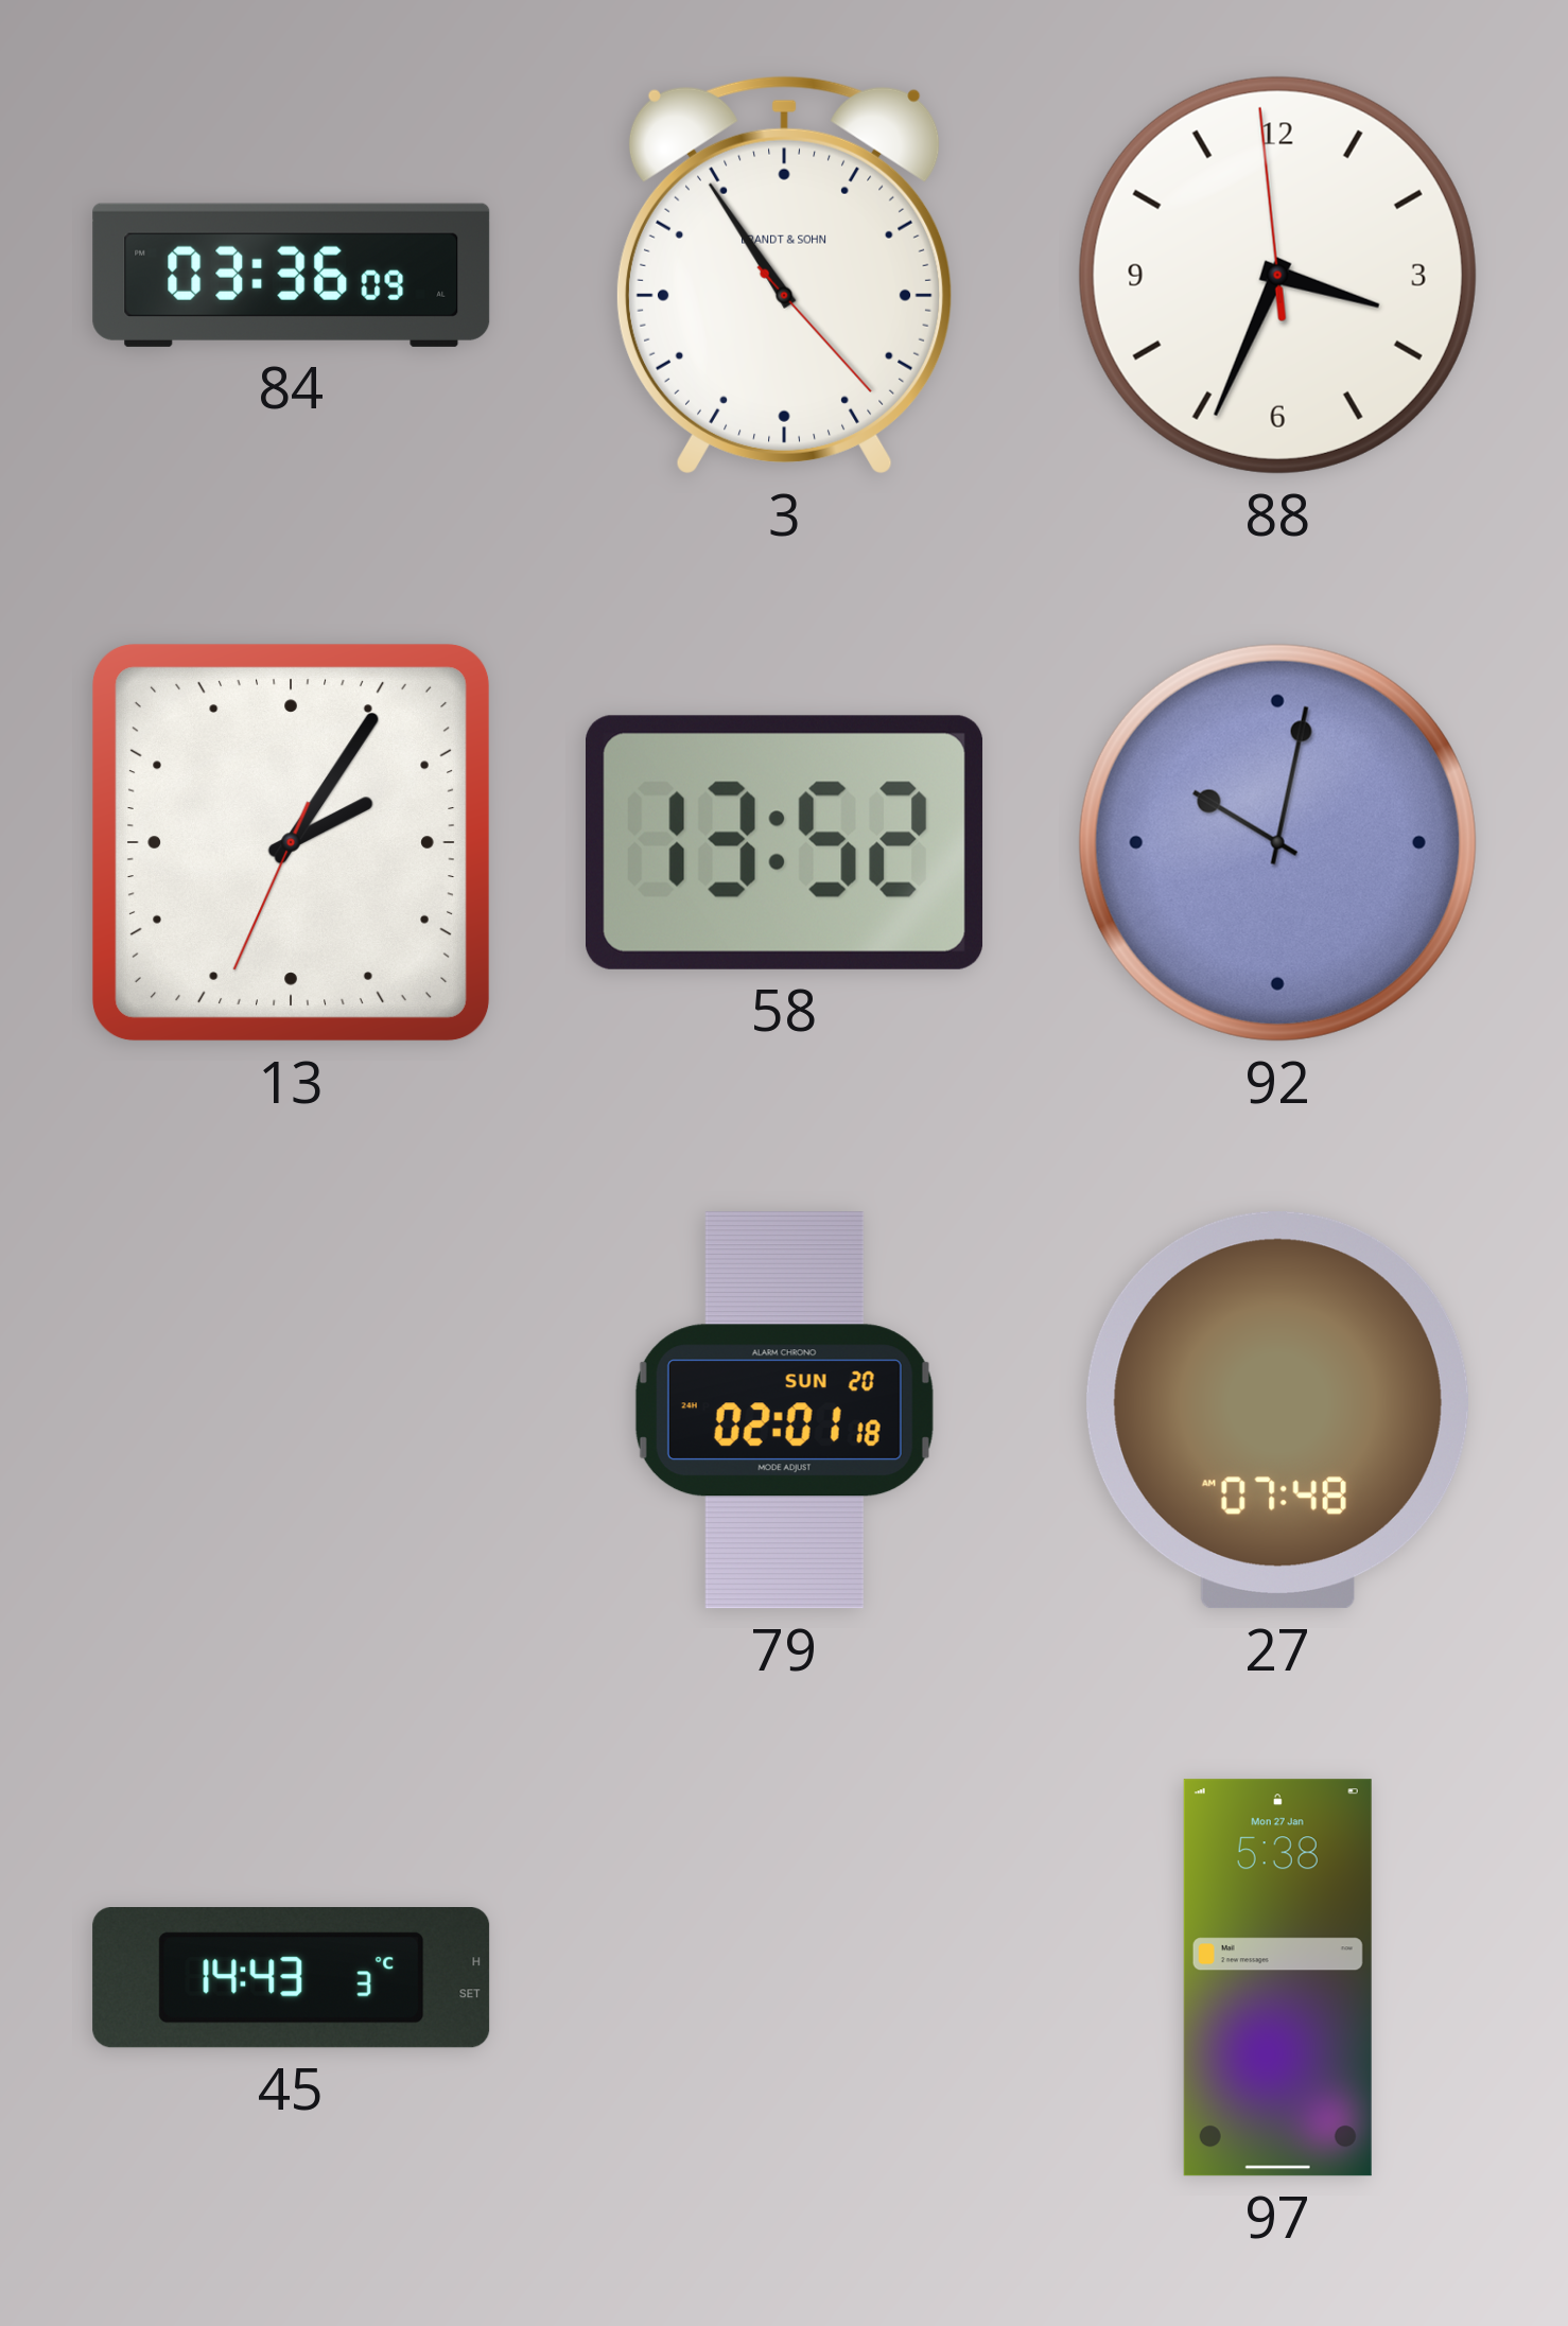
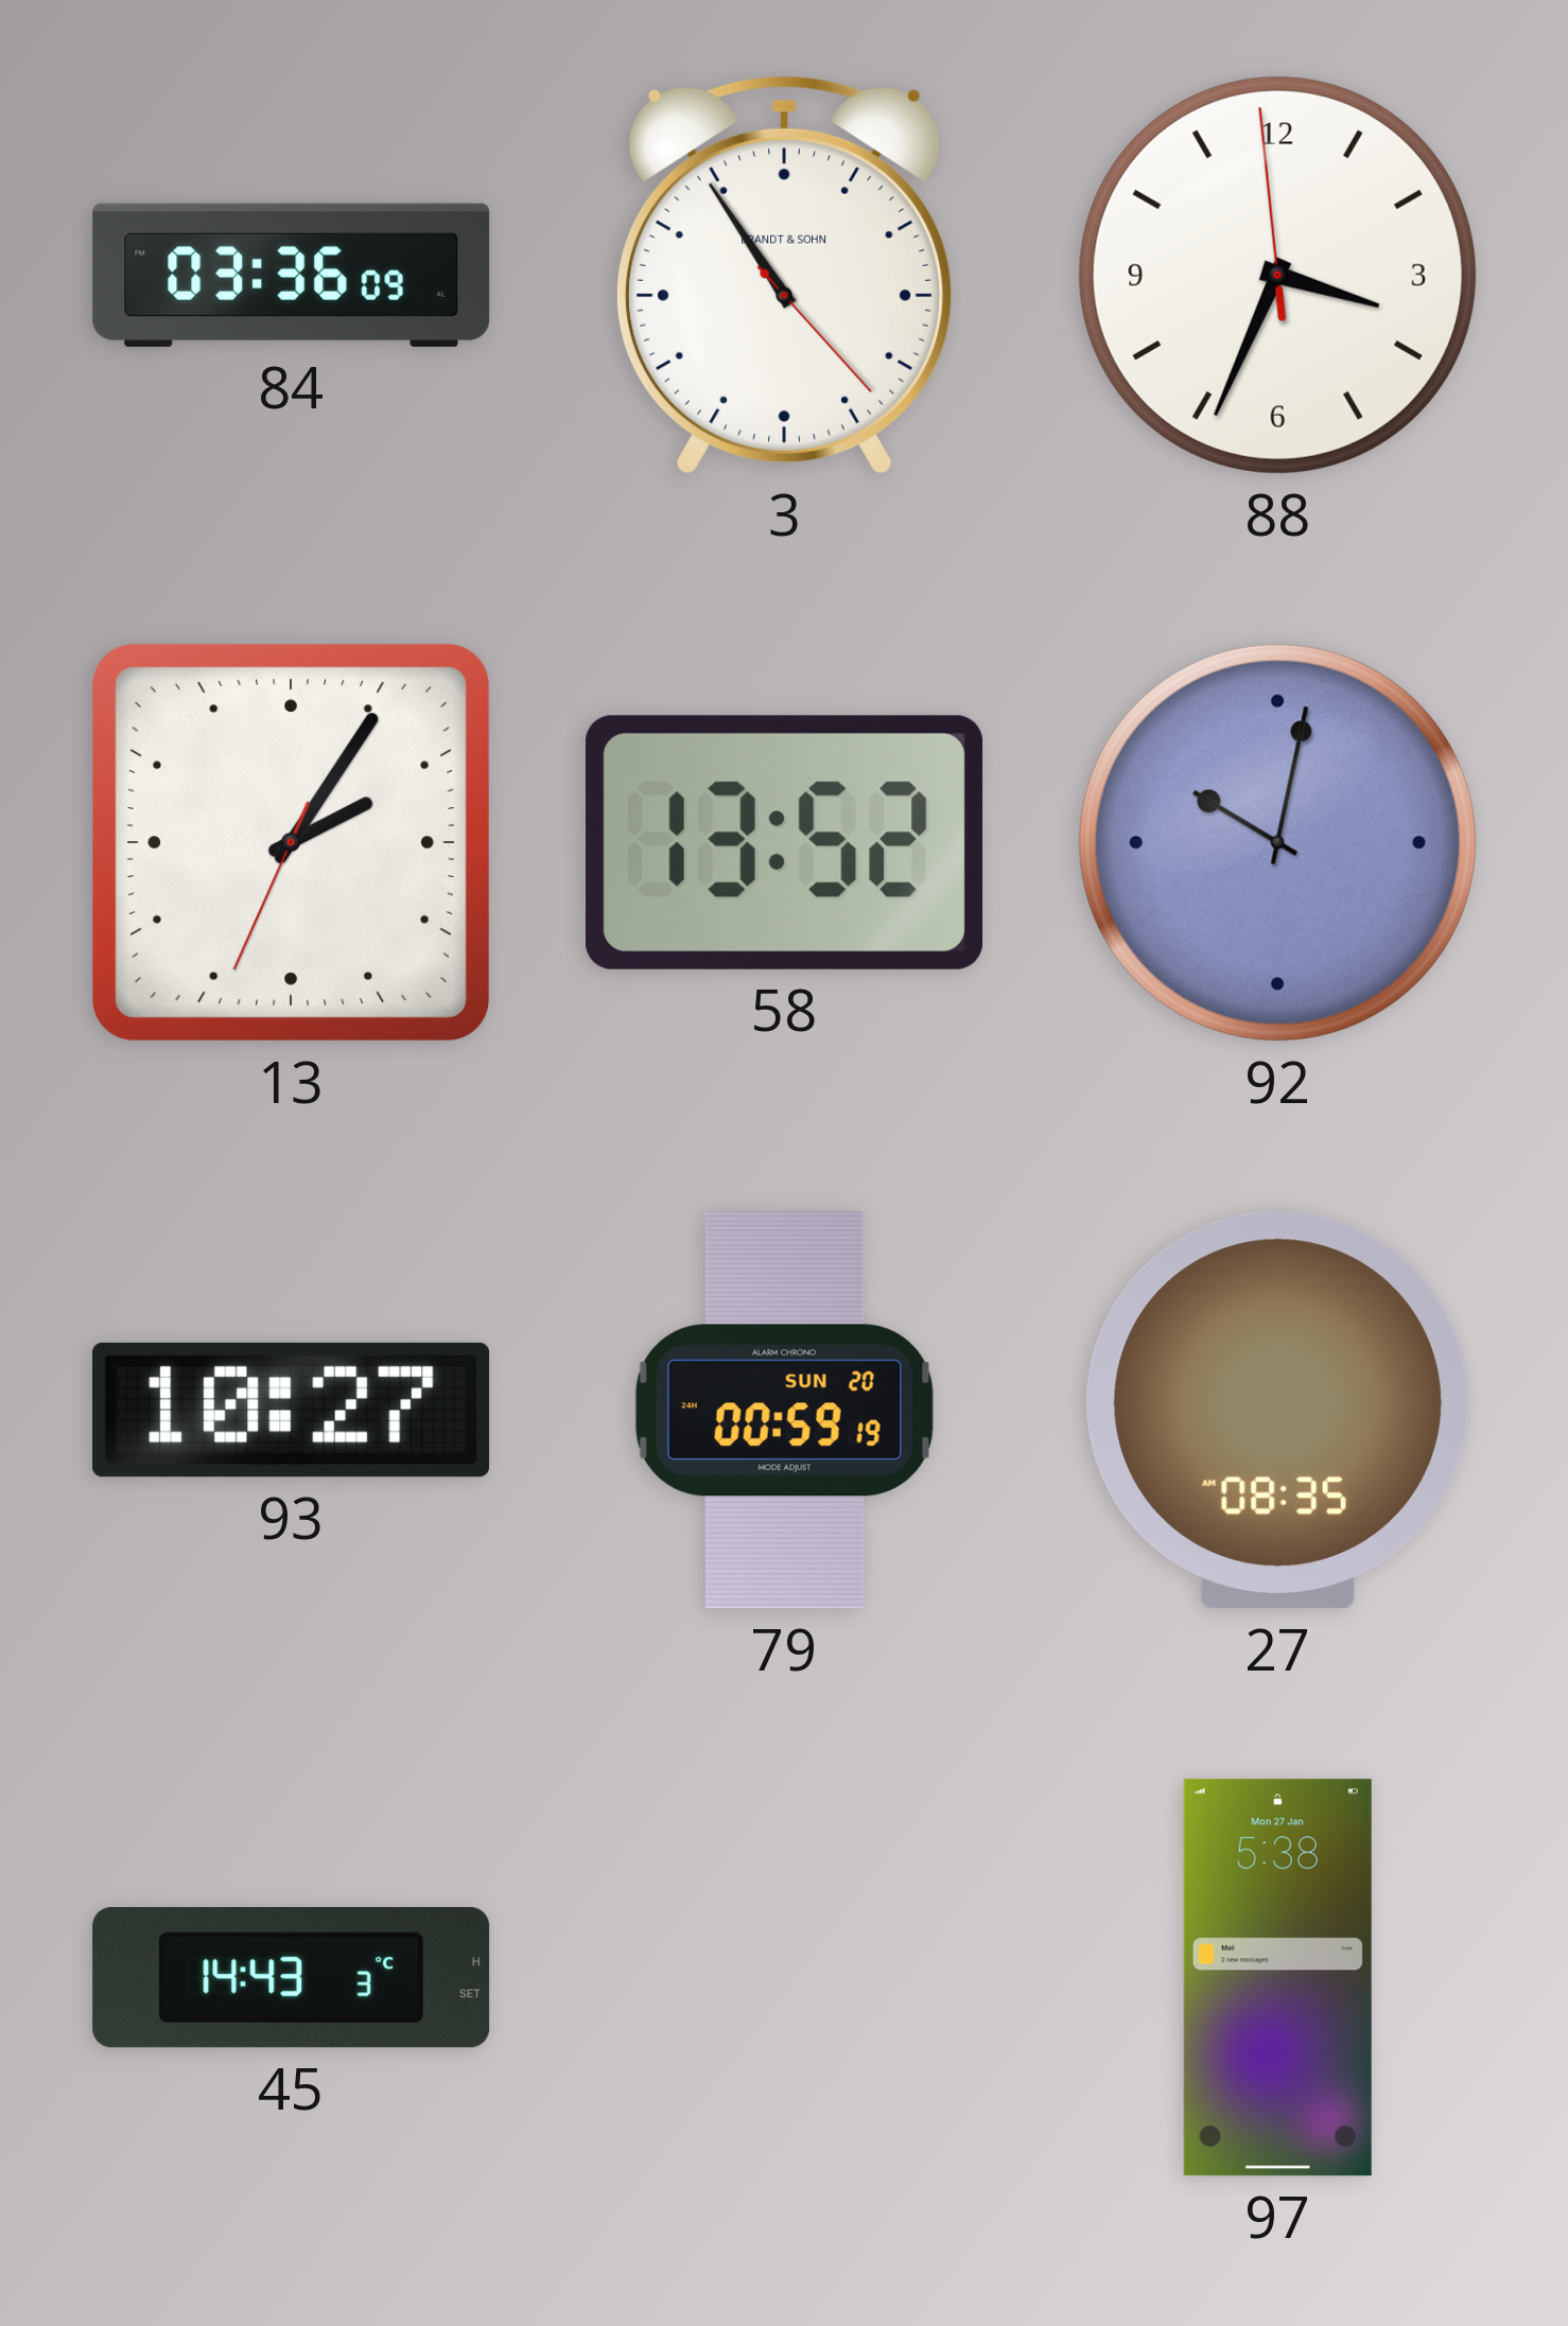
93: none -> 10:27 (292, 1410)
79: 02:01 -> 00:59 (784, 1411)
27: 07:48 -> 08:35 (1277, 1411)
